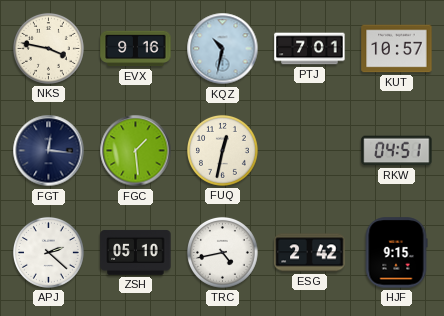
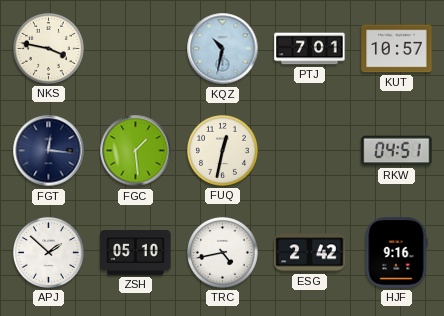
EVX: 9:16 -> none (136, 49)
APJ: 2:22 -> 1:52 (48, 252)
HJF: 9:15 -> 9:16 (396, 253)
